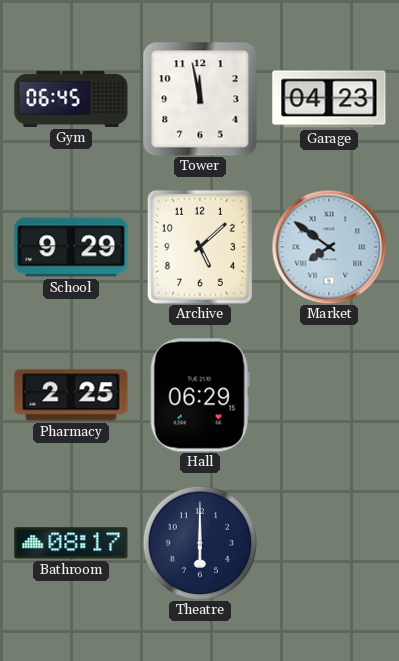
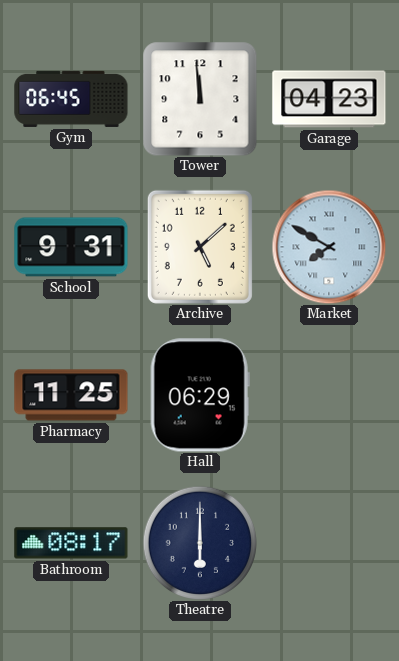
Tower: 11:58 -> 11:59 (200, 99)
School: 9:29 -> 9:31 (71, 247)
Market: 7:51 -> 7:50 (329, 247)
Pharmacy: 2:25 -> 11:25 (71, 395)
